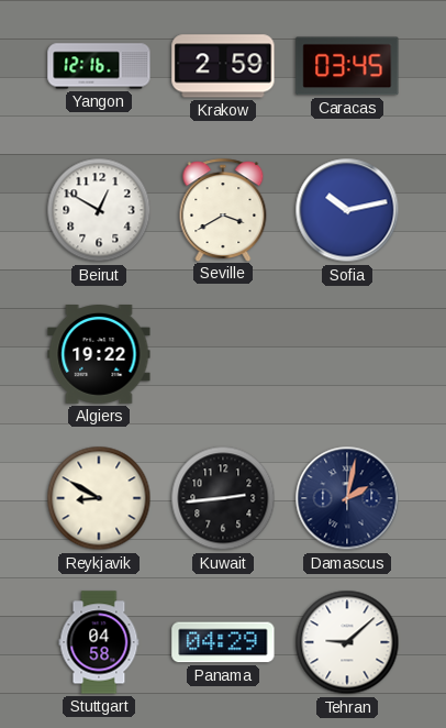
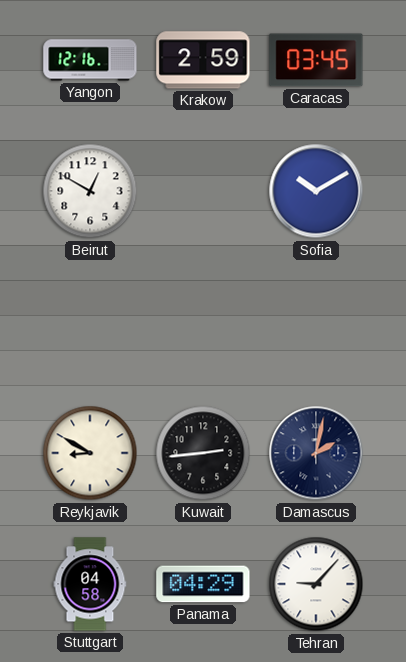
Seville: 3:40 -> none (223, 210)
Sofia: 10:13 -> 10:10 (316, 191)
Algiers: 19:22 -> none (99, 355)
Tehran: 9:08 -> 9:07 (316, 584)
